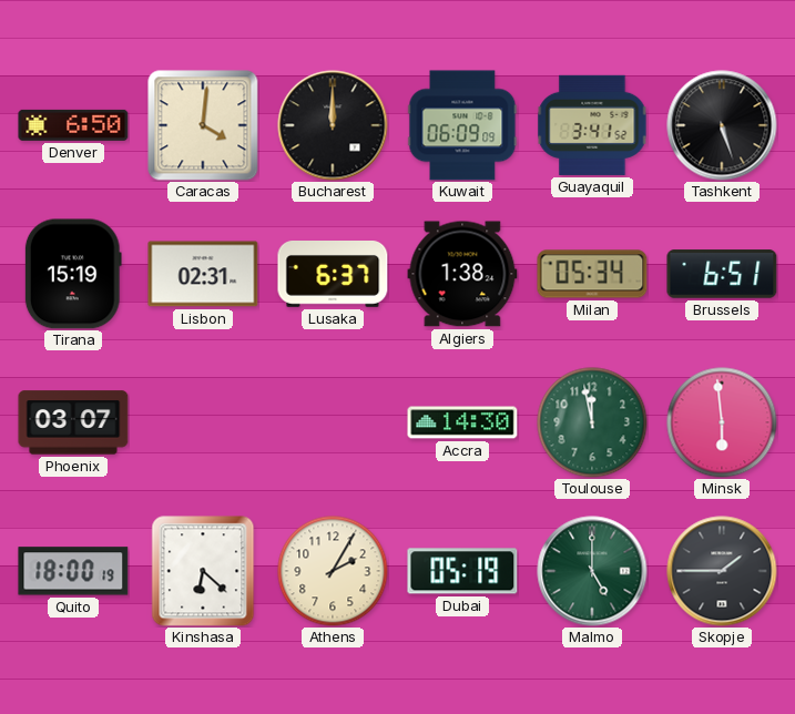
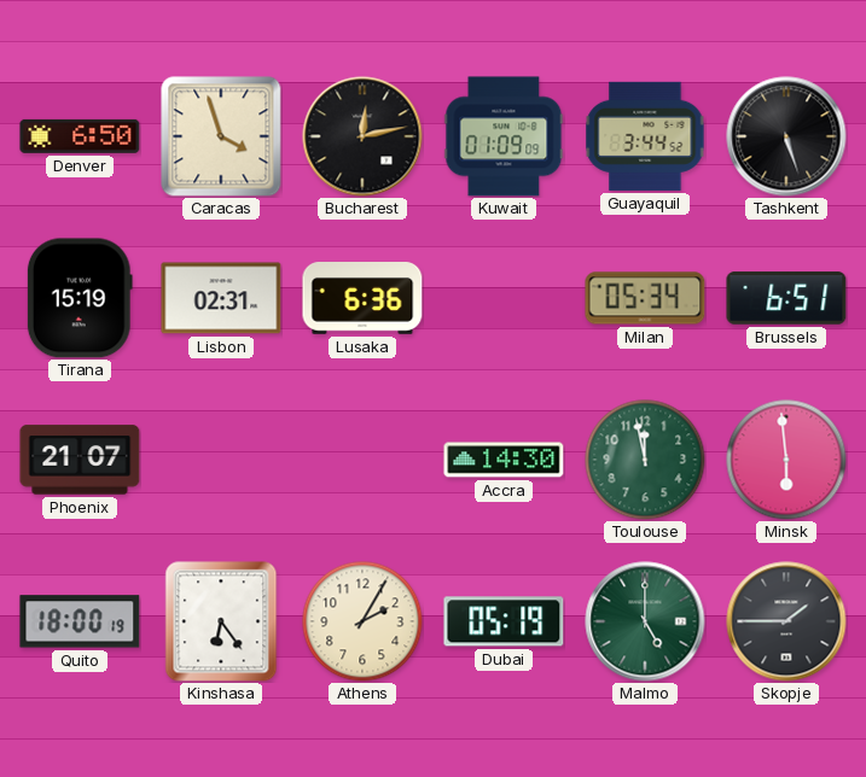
Caracas: 4:01 -> 3:57 (221, 136)
Bucharest: 12:00 -> 12:13 (362, 136)
Kuwait: 06:09 -> 01:09 (504, 136)
Guayaquil: 3:41 -> 3:44 (645, 136)
Lusaka: 6:37 -> 6:36 (362, 299)
Algiers: 1:38 -> none (462, 274)
Phoenix: 03:07 -> 21:07 (80, 460)
Kinshasa: 6:22 -> 6:24 (221, 621)
